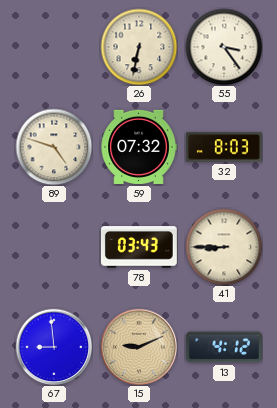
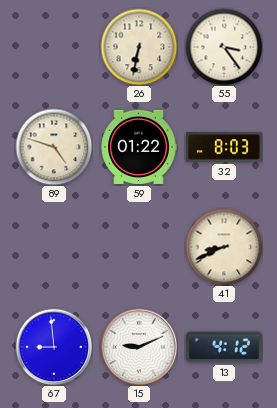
59: 07:32 -> 01:22 (139, 147)
78: 03:43 -> none (139, 247)
41: 8:45 -> 8:41 (224, 247)
15 dial: champagne -> white (139, 347)
